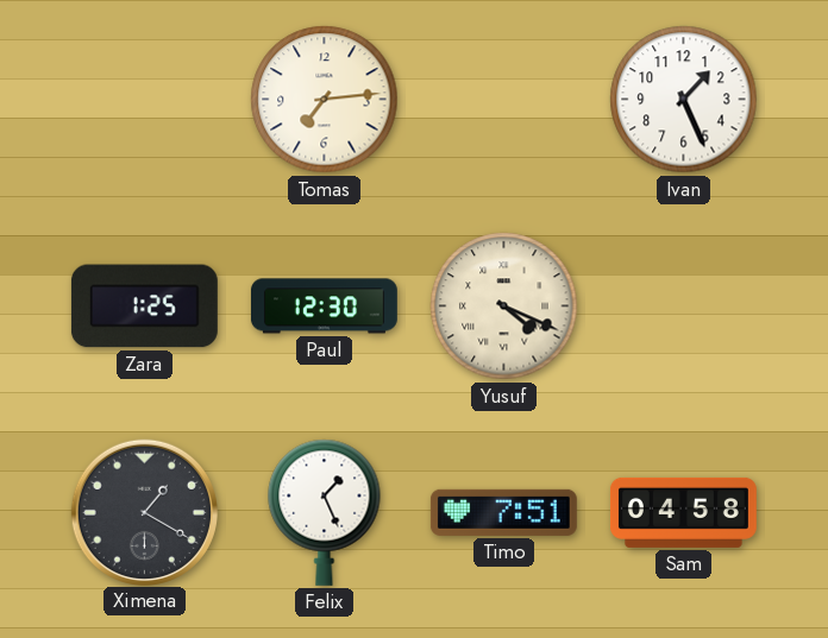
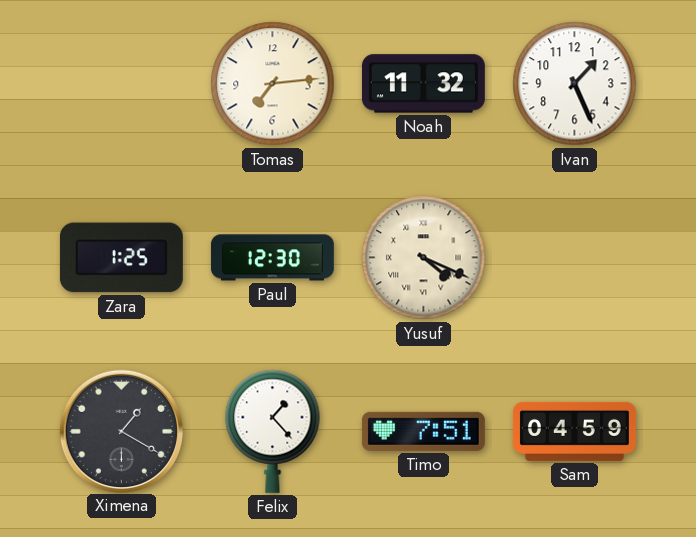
Noah: none -> 11:32 (423, 84)
Felix: 1:26 -> 1:23 (273, 431)
Sam: 04:58 -> 04:59 (574, 431)
